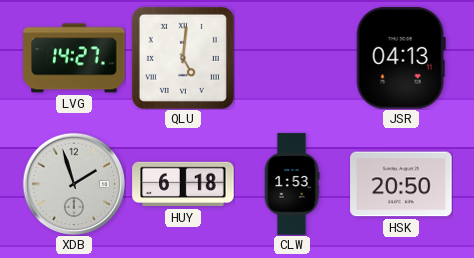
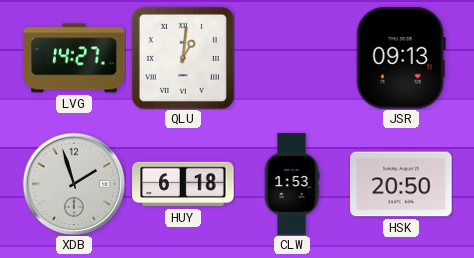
QLU: 5:01 -> 1:01 (183, 58)
JSR: 04:13 -> 09:13 (401, 58)
